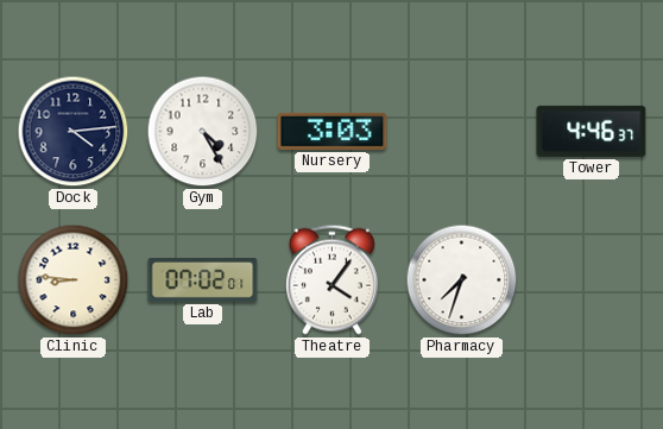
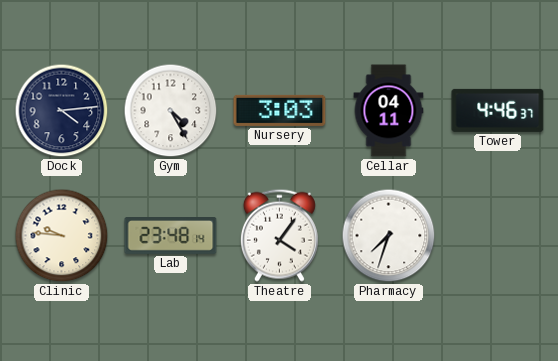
Cellar: none -> 04:11 (389, 111)
Clinic: 8:46 -> 9:46 (62, 236)
Lab: 07:02 -> 23:48 (171, 236)
